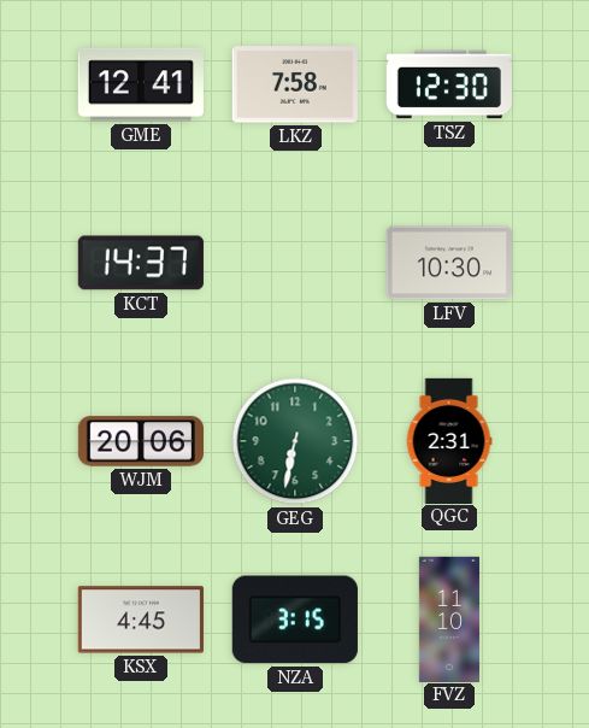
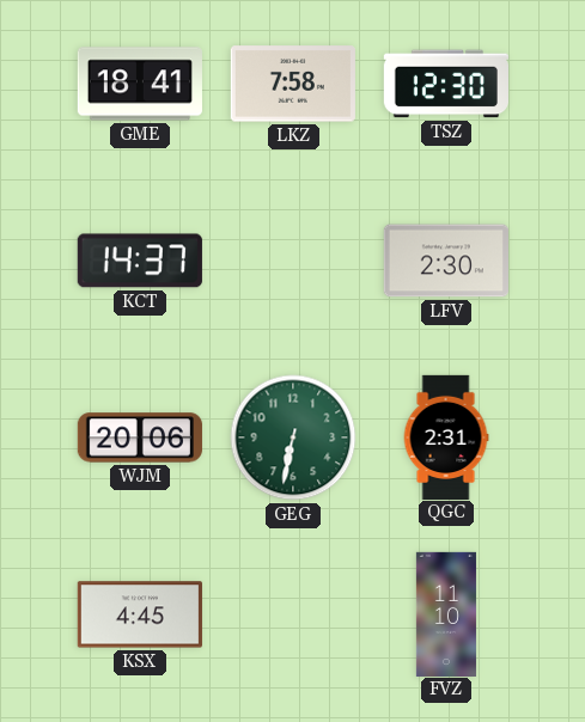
GME: 12:41 -> 18:41 (140, 84)
LFV: 10:30 -> 2:30 (446, 261)
NZA: 3:15 -> none (295, 620)
